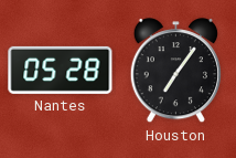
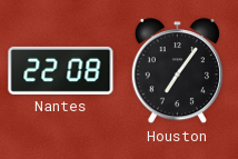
Nantes: 05:28 -> 22:08 (61, 70)
